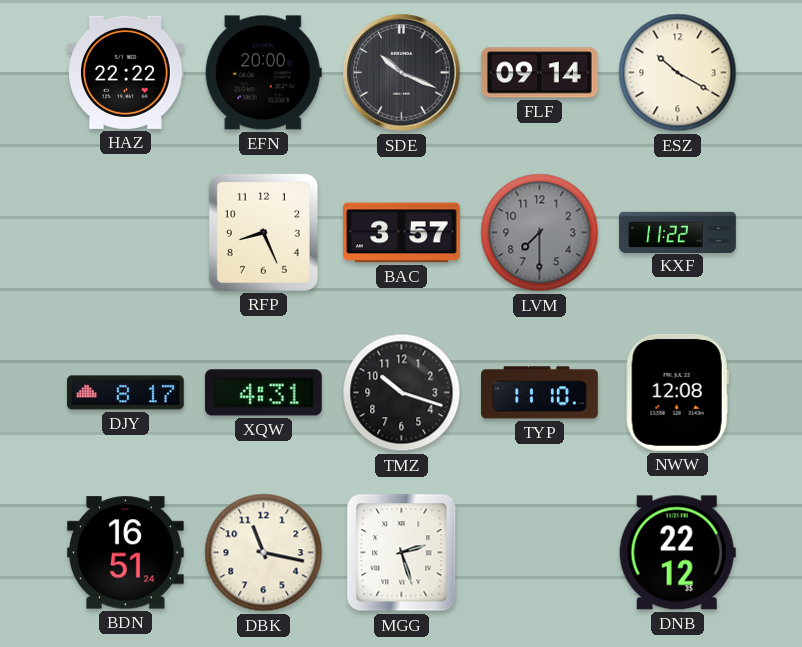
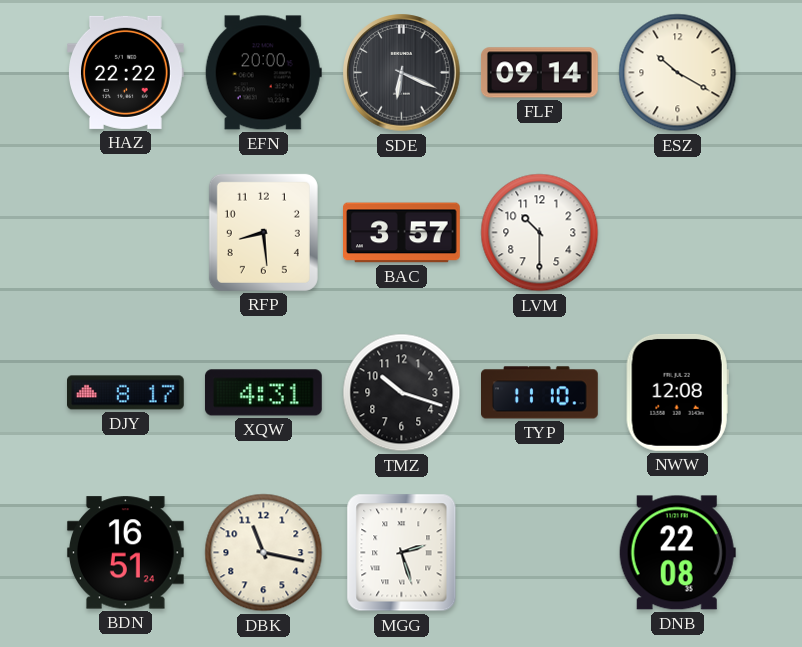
SDE: 10:19 -> 6:19 (402, 73)
RFP: 8:26 -> 8:29 (263, 232)
LVM: 7:30 -> 10:30 (540, 233)
LVM dial: grey -> white (540, 233)
KXF: 11:22 -> none (678, 232)
DNB: 22:12 -> 22:08 (677, 553)
